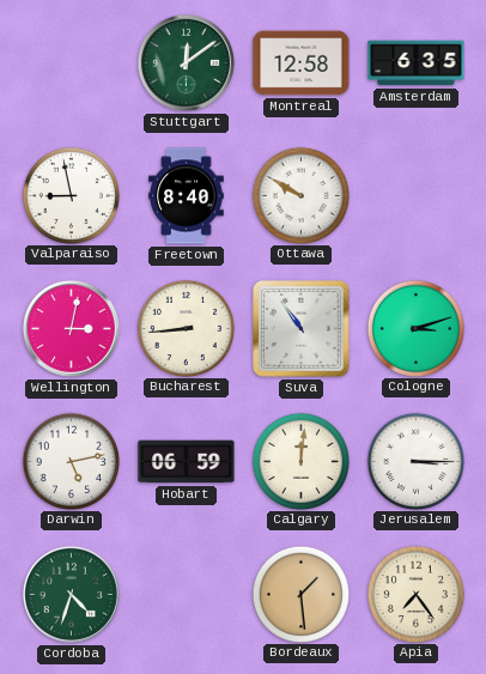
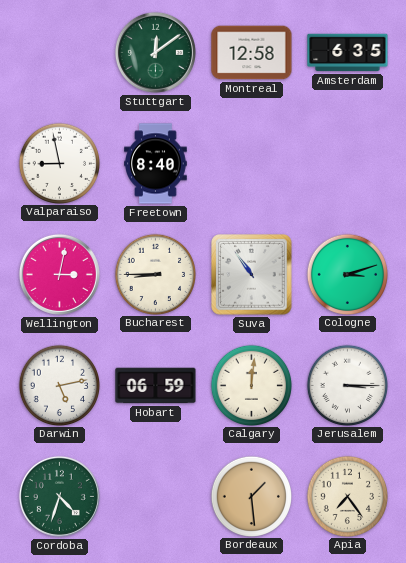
Ottawa: 9:50 -> none (300, 195)
Bucharest: 8:44 -> 8:45 (155, 274)
